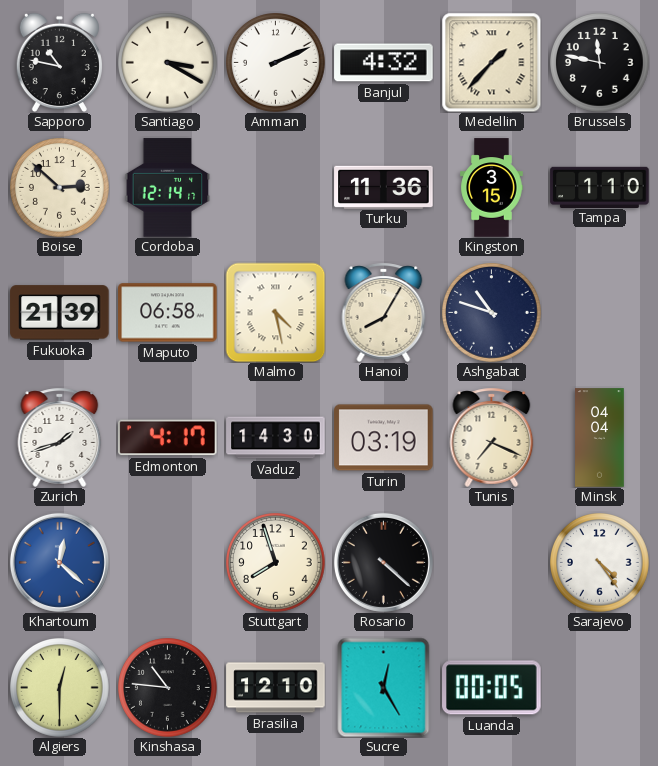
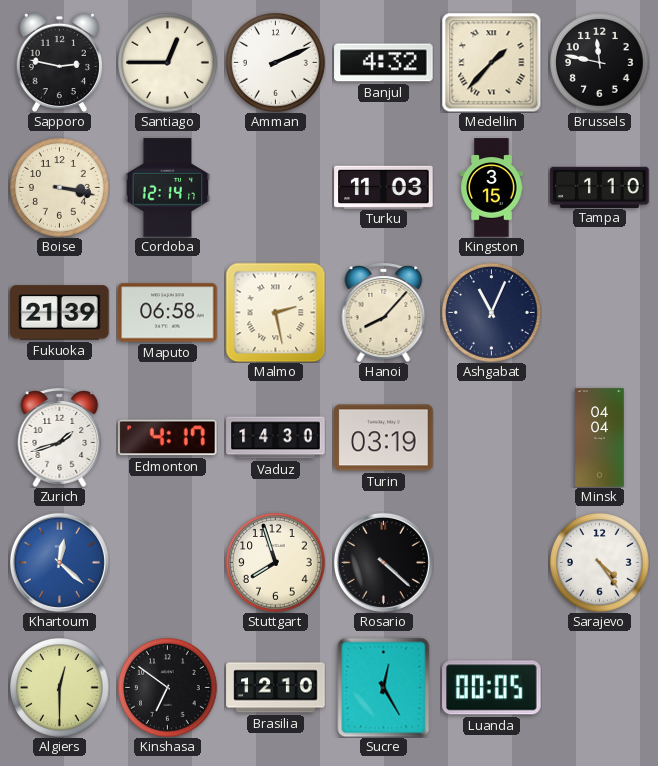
Sapporo: 10:47 -> 2:47 (59, 62)
Santiago: 3:20 -> 12:45 (168, 63)
Boise: 2:52 -> 3:17 (60, 188)
Turku: 11:36 -> 11:03 (384, 187)
Malmo: 4:28 -> 2:28 (275, 312)
Hanoi: 8:05 -> 8:07 (384, 312)
Ashgabat: 10:48 -> 11:04 (492, 313)
Tunis: 7:19 -> none (492, 437)
Kinshasa: 10:46 -> 6:51 (168, 688)
